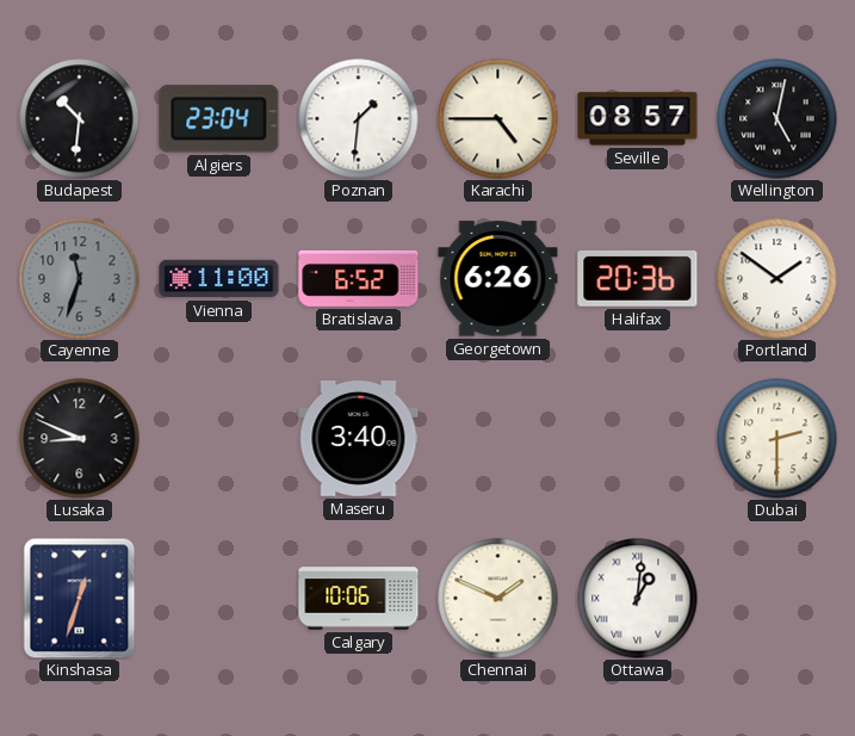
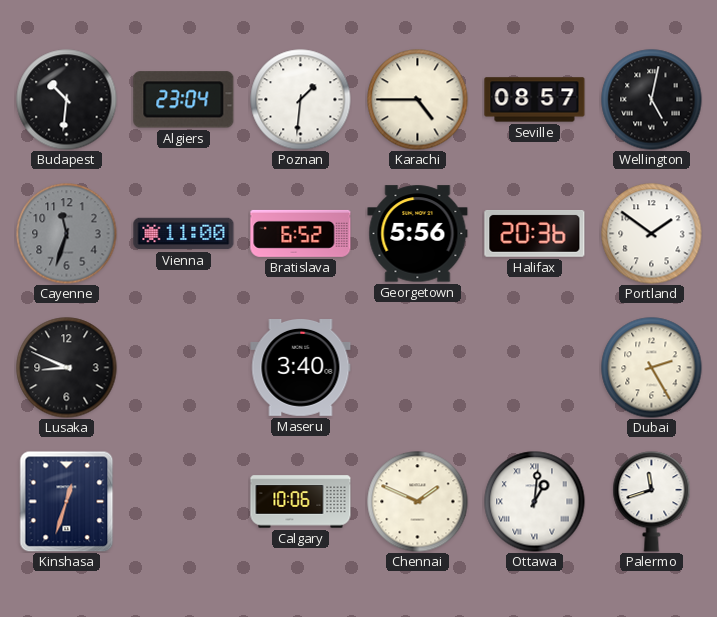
Georgetown: 6:26 -> 5:56 (418, 234)
Dubai: 2:30 -> 2:25 (652, 368)
Palermo: none -> 11:42 (652, 502)
